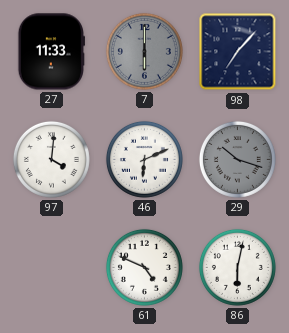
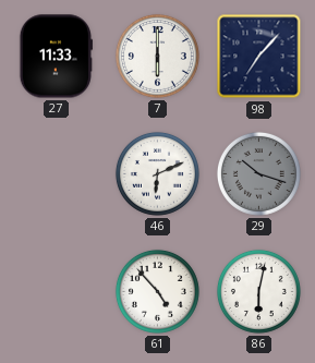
7 dial: grey -> white (157, 56)
97: 4:01 -> none (51, 159)
61: 4:49 -> 4:53 (157, 291)
